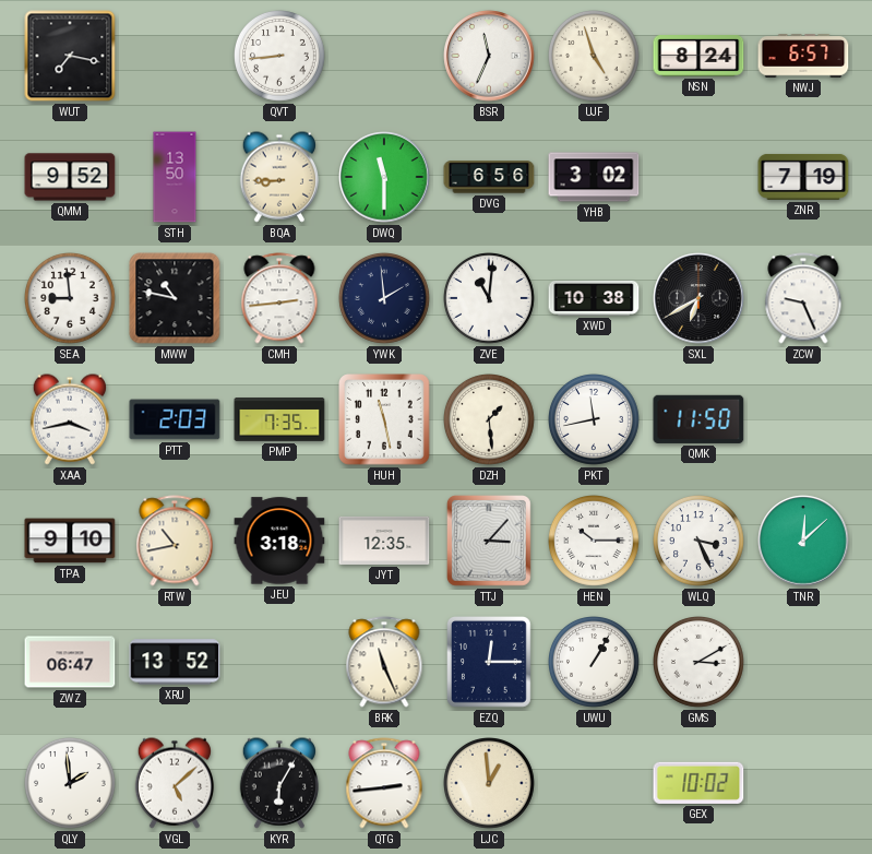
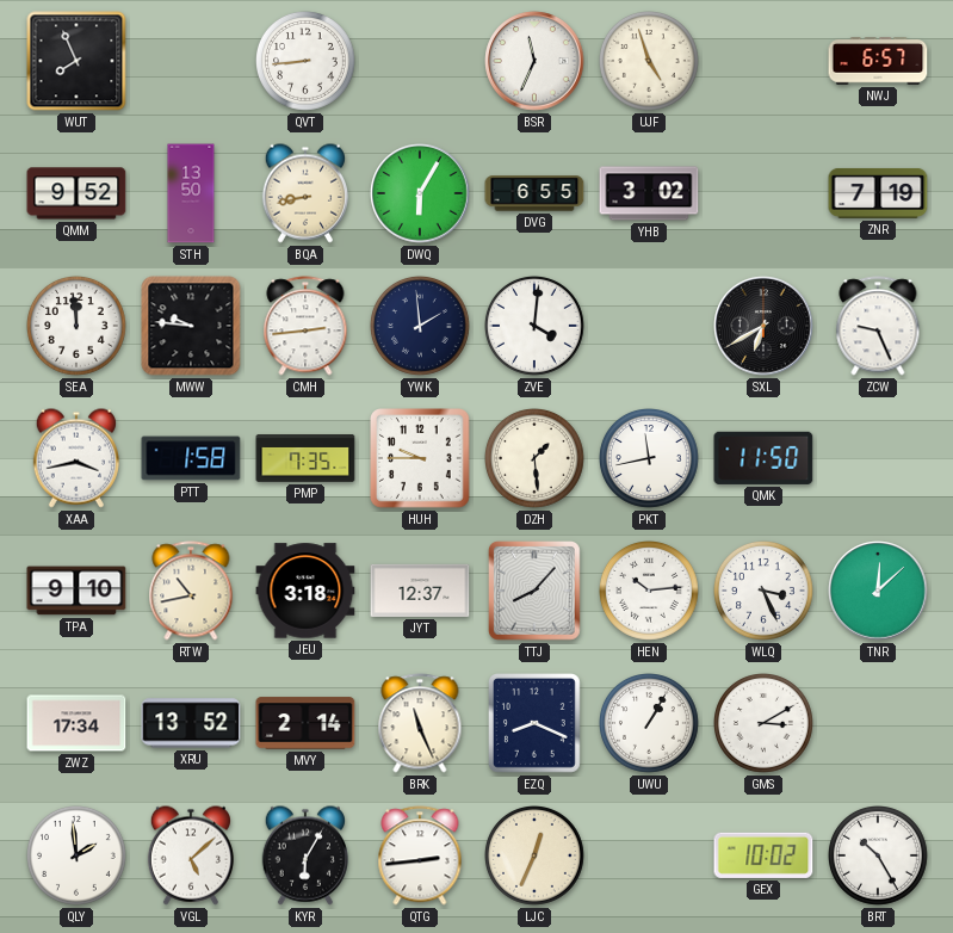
WUT: 7:17 -> 7:56 (76, 61)
NSN: 8:24 -> none (698, 56)
BQA: 8:45 -> 8:43 (304, 193)
DWQ: 11:30 -> 6:05 (420, 193)
DVG: 6:56 -> 6:55 (534, 193)
SEA: 8:59 -> 11:59 (78, 327)
MWW: 10:47 -> 9:46 (191, 326)
ZVE: 11:01 -> 4:01 (536, 327)
XWD: 10:38 -> none (594, 298)
PTT: 2:03 -> 1:58 (191, 458)
HUH: 11:28 -> 9:45 (421, 459)
JYT: 12:35 -> 12:37 (420, 591)
TTJ: 3:07 -> 8:07 (534, 592)
HEN: 10:15 -> 10:14 (650, 592)
ZWZ: 06:47 -> 17:34 (76, 723)
MVY: none -> 2:14 (305, 723)
EZQ: 12:15 -> 8:19 (536, 724)
LJC: 12:59 -> 12:34 (536, 857)
BRT: none -> 10:25 (879, 857)
